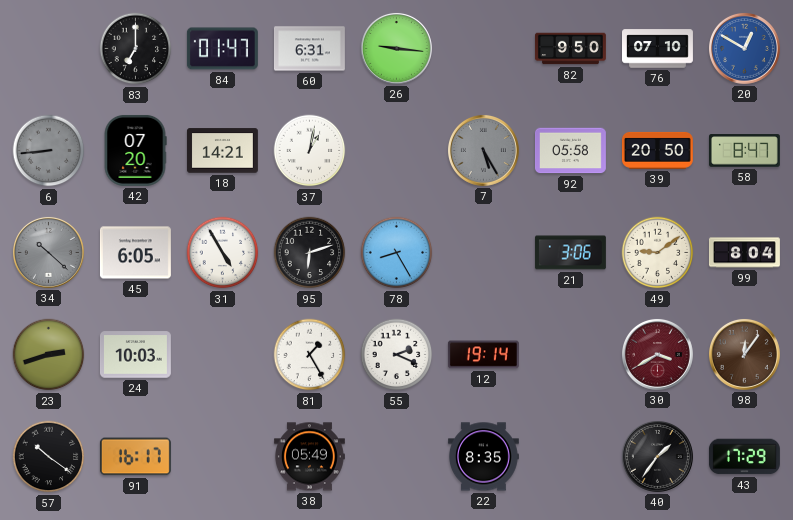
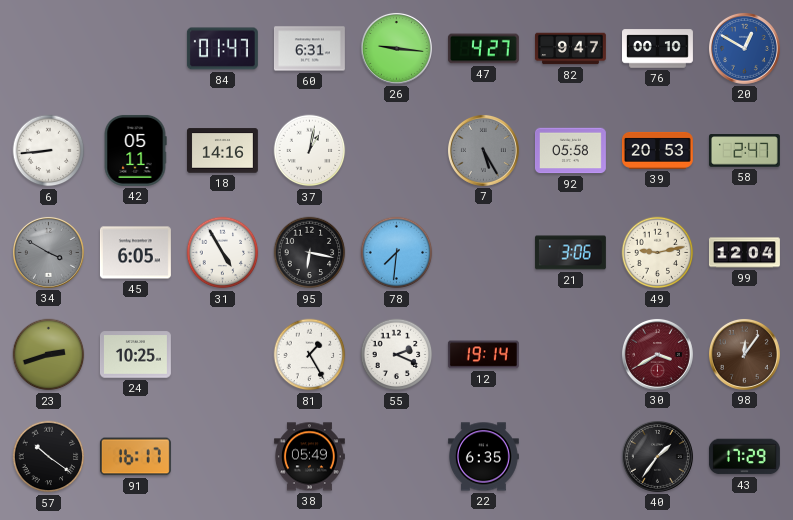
83: 7:00 -> none (136, 49)
47: none -> 4:27 (483, 49)
82: 9:50 -> 9:47 (570, 49)
76: 07:10 -> 00:10 (658, 49)
6 dial: grey -> white (49, 151)
42: 07:20 -> 05:11 (135, 150)
18: 14:21 -> 14:16 (222, 151)
39: 20:50 -> 20:53 (657, 150)
58: 8:47 -> 2:47 (744, 151)
34: 10:22 -> 3:50 (48, 252)
95: 6:12 -> 6:17 (310, 253)
78: 8:25 -> 7:31 (397, 253)
49: 9:09 -> 9:13 (658, 253)
99: 8:04 -> 12:04 (744, 253)
24: 10:03 -> 10:25 (135, 355)
22: 8:35 -> 6:35 (483, 457)
